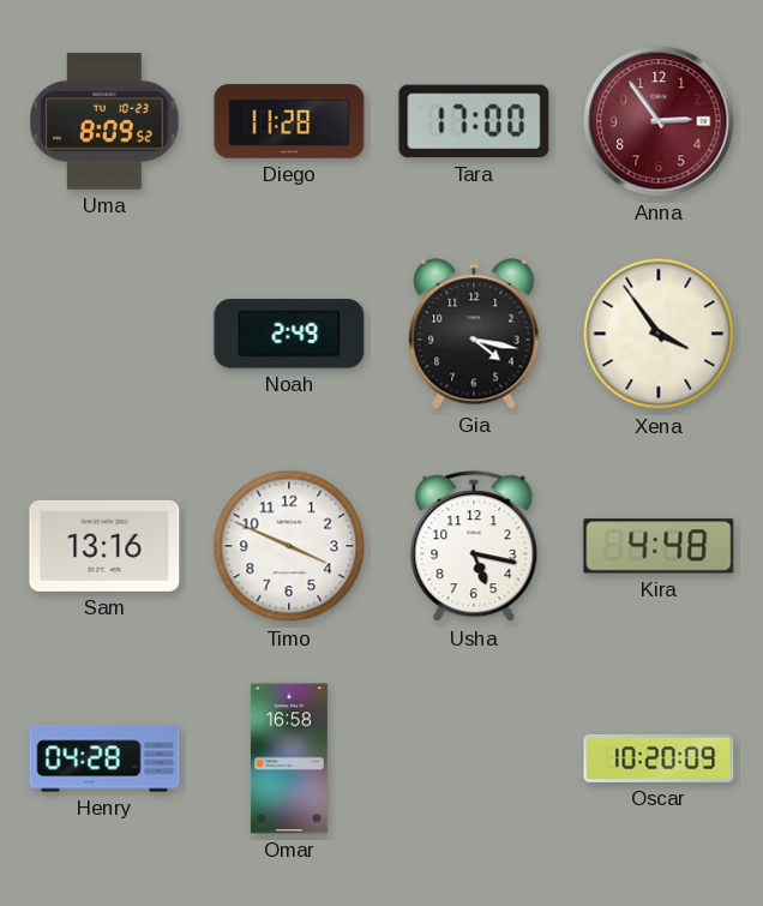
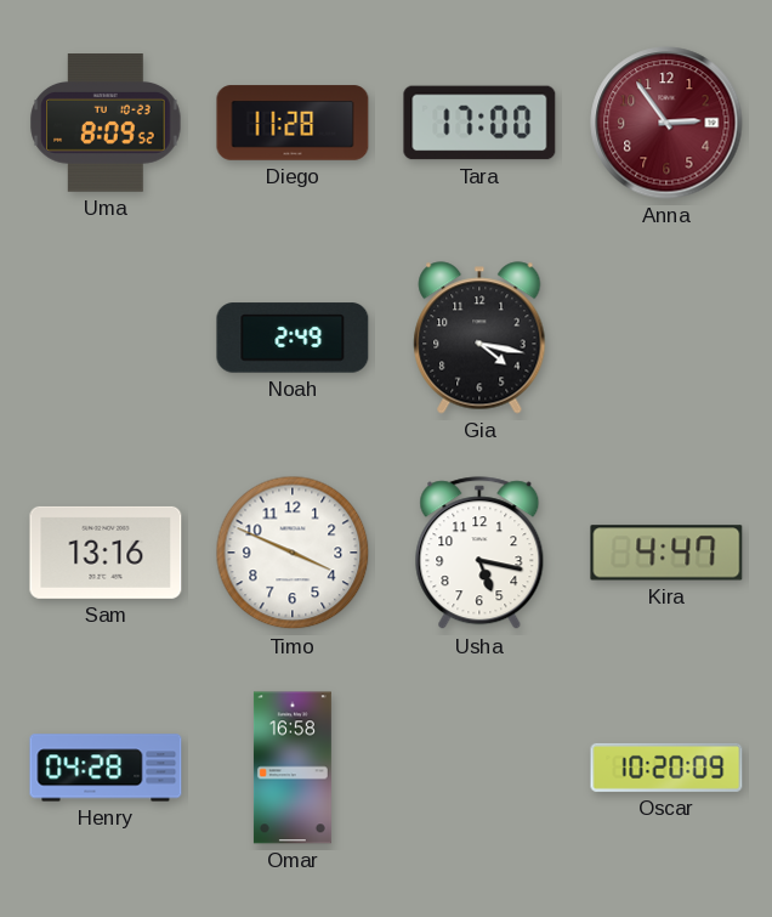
Xena: 3:54 -> none (659, 334)
Kira: 4:48 -> 4:47 (666, 553)
